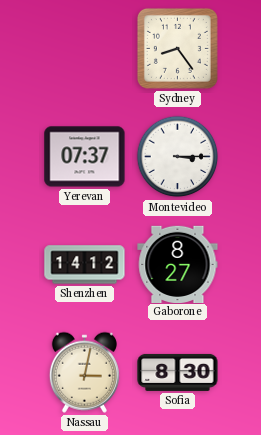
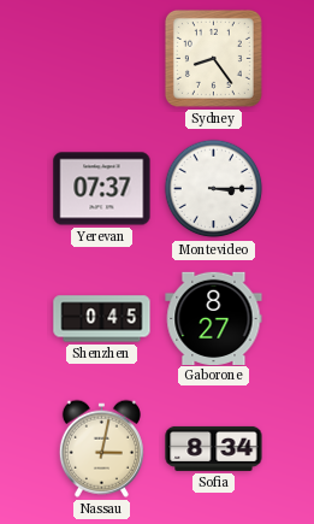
Shenzhen: 14:12 -> 0:45 (102, 319)
Sofia: 8:30 -> 8:34 (214, 448)
